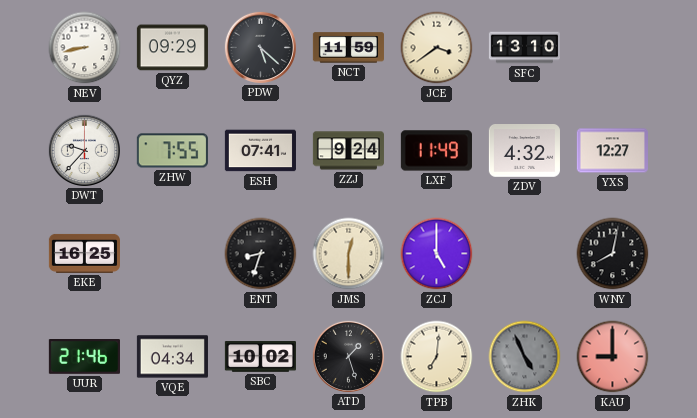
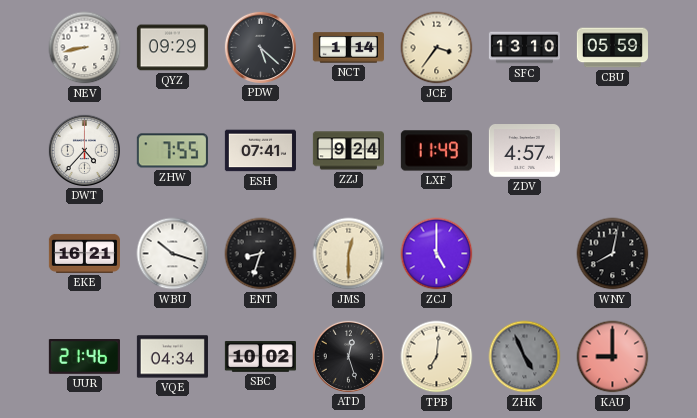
NCT: 11:59 -> 1:14 (348, 48)
JCE: 3:39 -> 3:36 (437, 48)
CBU: none -> 05:59 (612, 48)
DWT: 9:37 -> 4:37 (84, 150)
ZDV: 4:32 -> 4:57 (524, 151)
YXS: 12:27 -> none (612, 151)
EKE: 16:25 -> 16:21 (84, 253)
WBU: none -> 10:18 (173, 254)
ATD: 1:27 -> 12:27 (348, 356)
